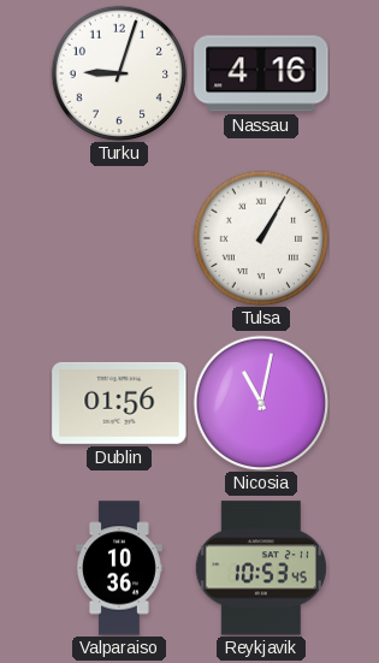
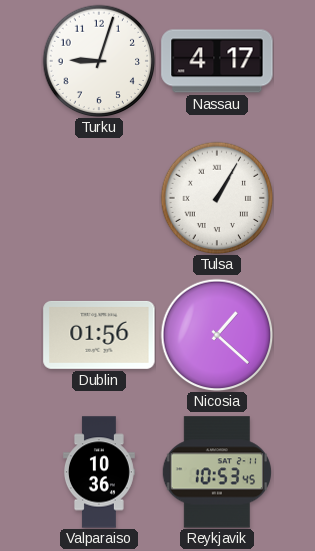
Nassau: 4:16 -> 4:17 (217, 61)
Nicosia: 11:02 -> 1:22 (217, 335)
